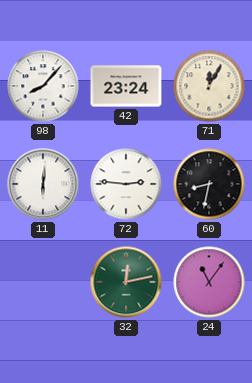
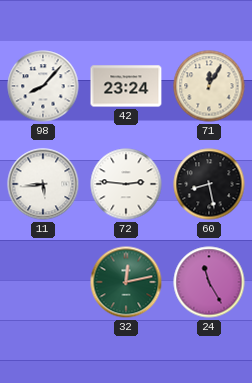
11: 6:01 -> 5:44 (43, 184)
60: 8:32 -> 8:28 (209, 184)
24: 11:06 -> 11:25 (209, 282)
